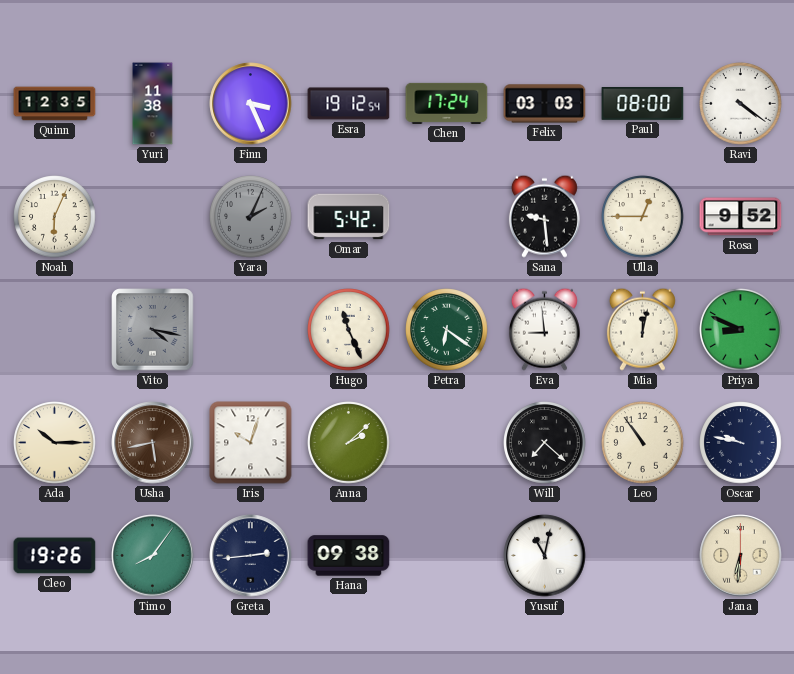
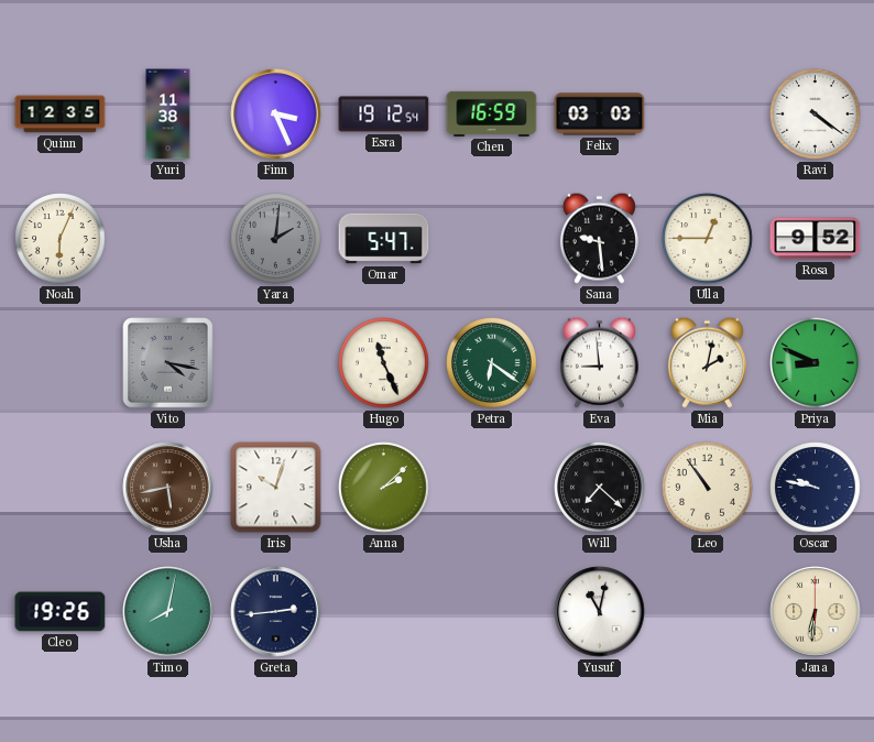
Chen: 17:24 -> 16:59 (492, 113)
Paul: 08:00 -> none (643, 104)
Yara: 2:04 -> 2:01 (276, 239)
Omar: 5:42 -> 5:47 (384, 239)
Mia: 12:02 -> 2:02 (707, 362)
Ada: 10:15 -> none (55, 443)
Timo: 8:06 -> 8:02 (168, 612)
Hana: 09:38 -> none (349, 556)
